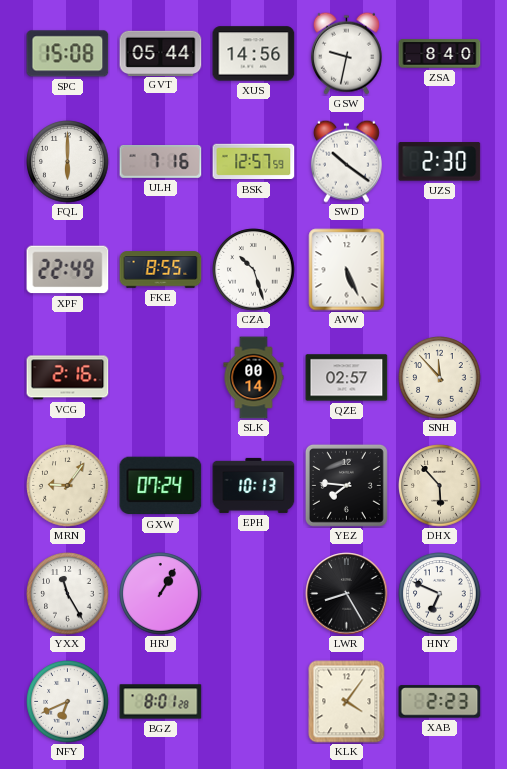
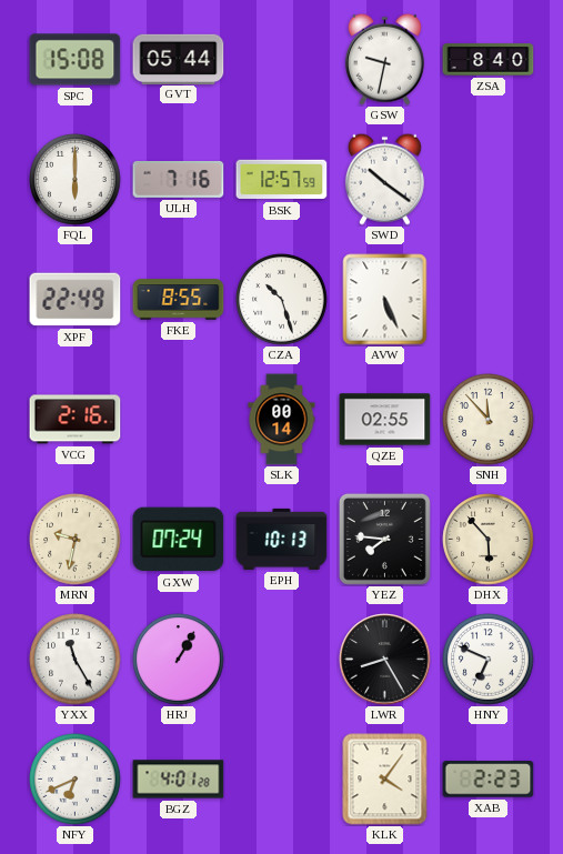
XUS: 14:56 -> none (254, 54)
UZS: 2:30 -> none (440, 162)
QZE: 02:57 -> 02:55 (385, 420)
MRN: 9:06 -> 9:32 (76, 540)
BGZ: 8:01 -> 4:01 (179, 780)
